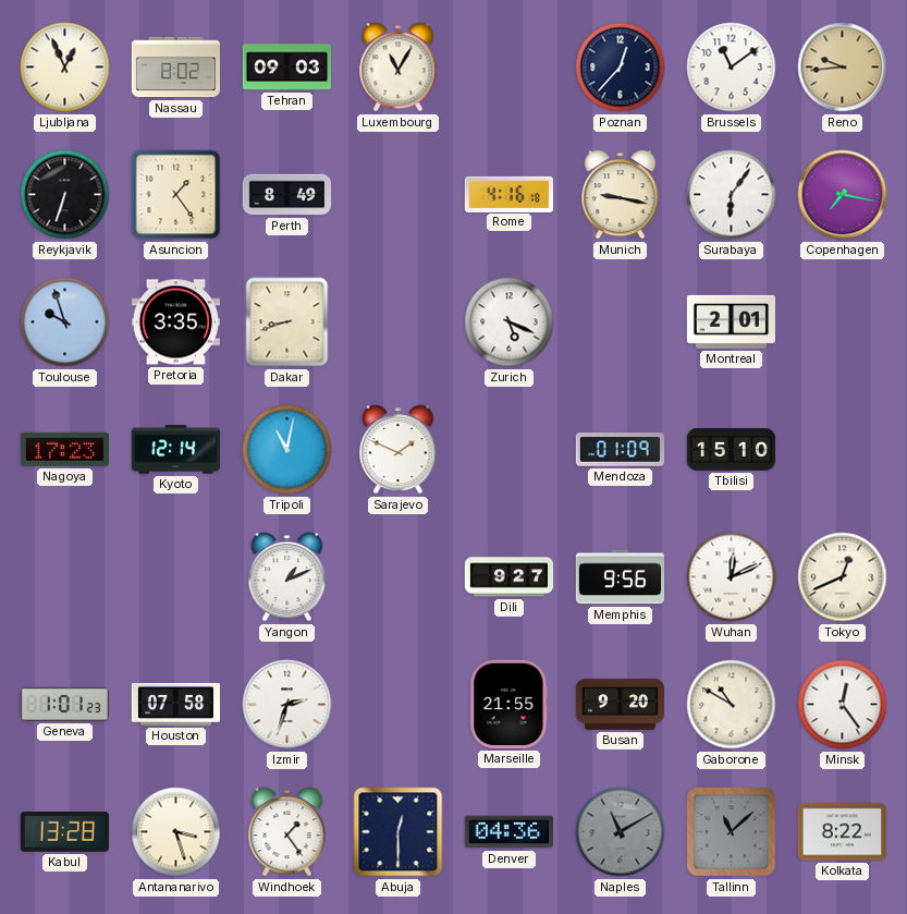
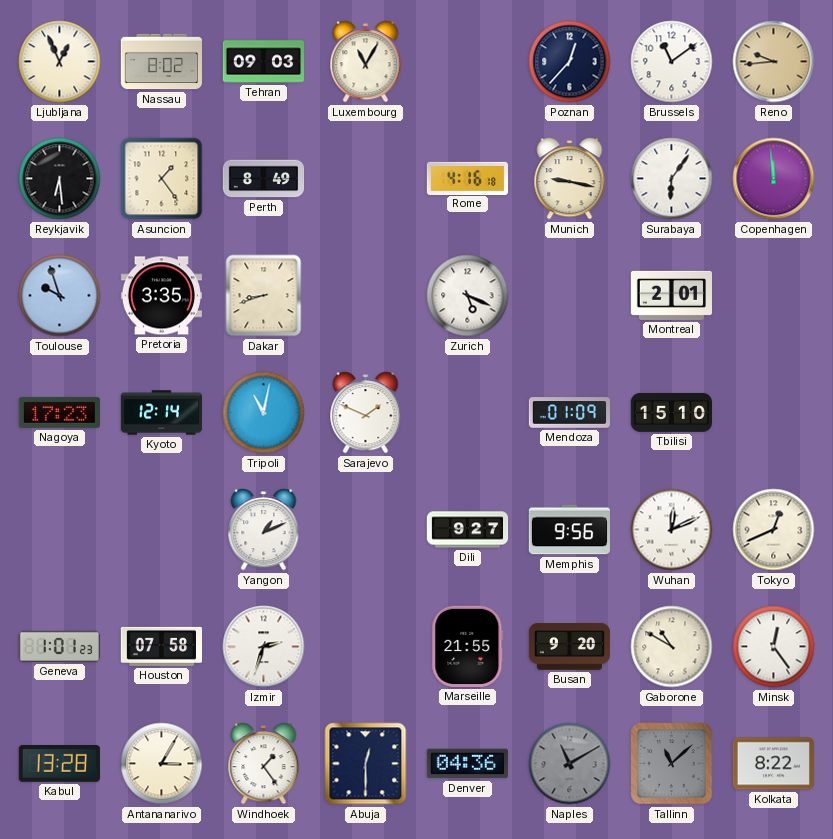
Reykjavik: 6:33 -> 6:29 (60, 179)
Copenhagen: 7:17 -> 11:59 (774, 179)
Antananarivo: 3:27 -> 3:05 (162, 764)
